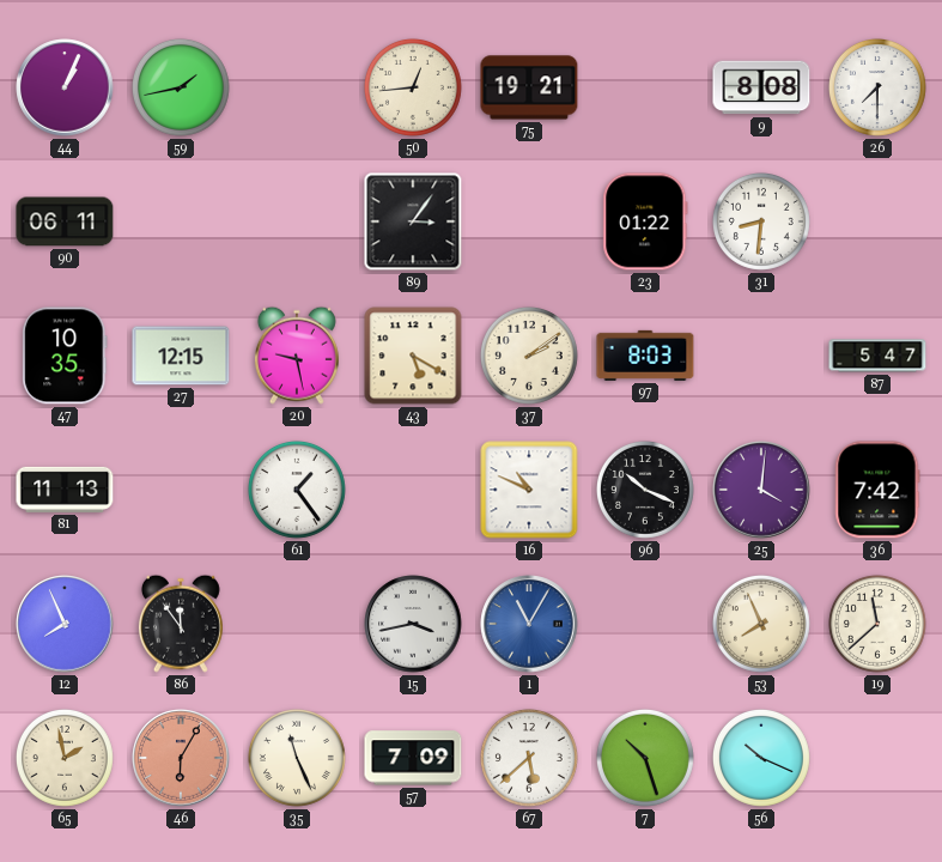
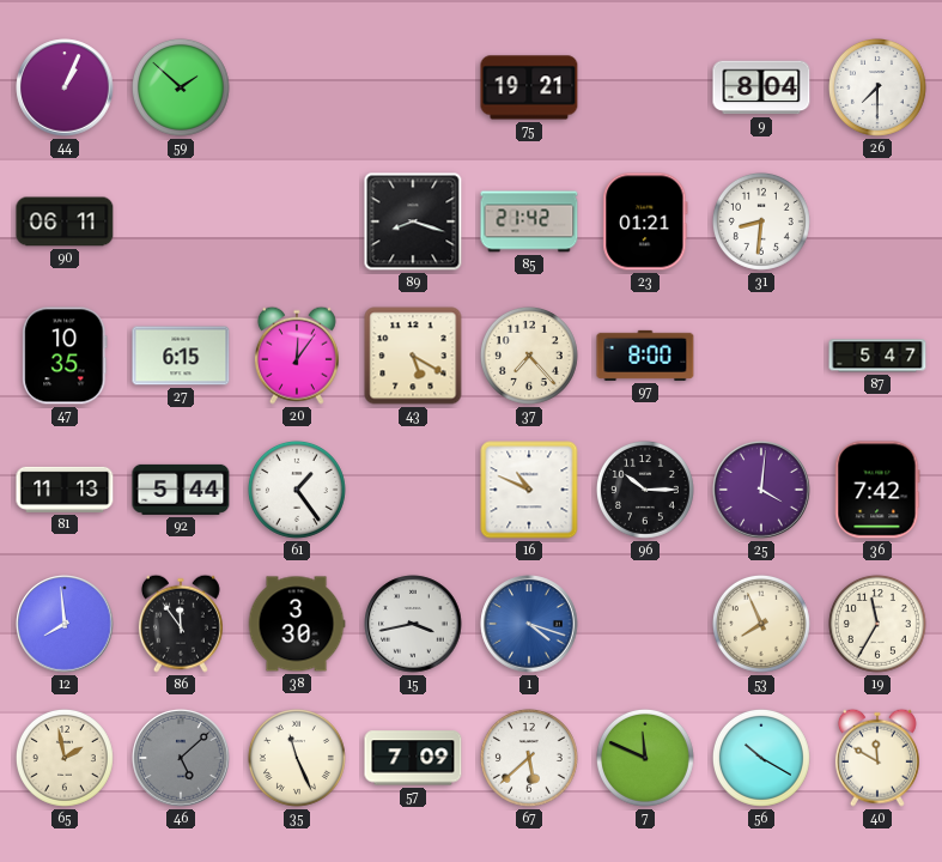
59: 1:43 -> 1:52 (181, 87)
50: 12:44 -> none (413, 87)
9: 8:08 -> 8:04 (761, 87)
89: 3:06 -> 8:18 (413, 221)
85: none -> 21:42 (529, 221)
23: 01:22 -> 01:21 (645, 221)
27: 12:15 -> 6:15 (181, 356)
20: 9:28 -> 12:06 (297, 356)
37: 2:09 -> 7:23 (529, 356)
97: 8:03 -> 8:00 (645, 356)
92: none -> 5:44 (181, 490)
96: 10:19 -> 10:15 (645, 490)
12: 7:56 -> 7:59 (65, 624)
38: none -> 3:30 (297, 624)
1: 11:05 -> 4:18 (529, 624)
19: 11:38 -> 11:35 (877, 624)
46: 6:05 -> 5:08 (181, 758)
46 dial: salmon -> grey (181, 758)
7: 10:27 -> 11:49 (645, 758)
56: 10:19 -> 10:20 (761, 758)
40: none -> 11:50 (877, 758)
